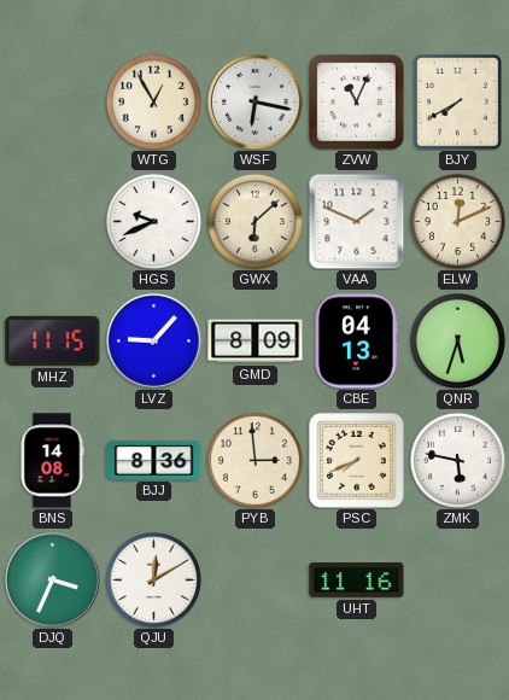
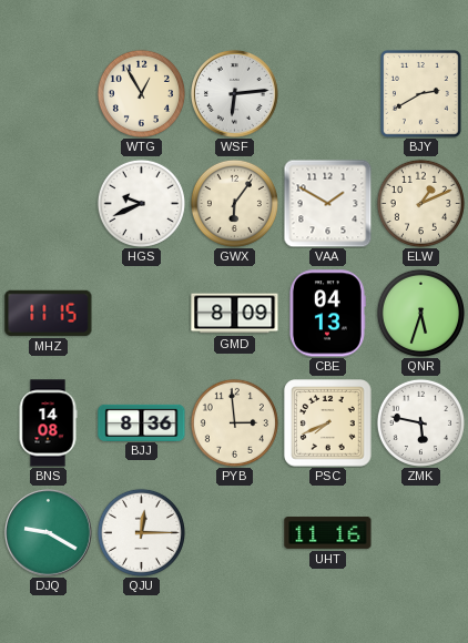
WSF: 6:17 -> 6:14 (235, 94)
ZVW: 11:04 -> none (357, 103)
BJY: 7:40 -> 2:40 (421, 94)
GWX: 6:08 -> 6:06 (234, 203)
VAA: 1:49 -> 1:50 (327, 203)
ELW: 12:11 -> 1:11 (420, 203)
LVZ: 9:07 -> none (154, 342)
DJQ: 3:34 -> 9:20 (49, 533)
QJU: 12:10 -> 12:15 (141, 532)
